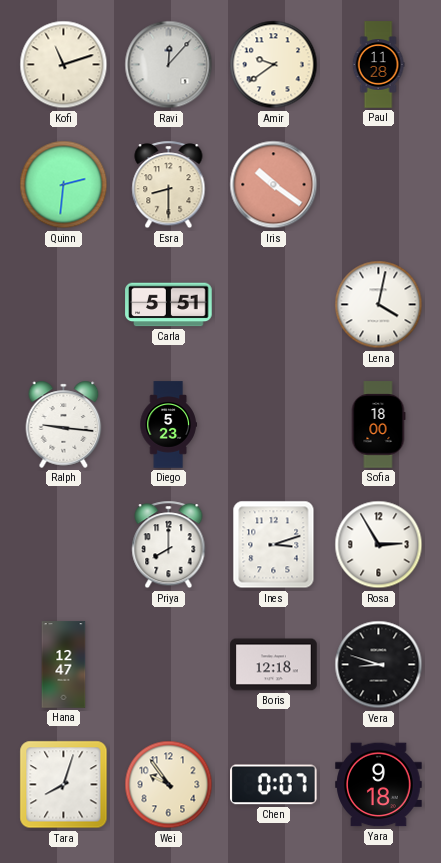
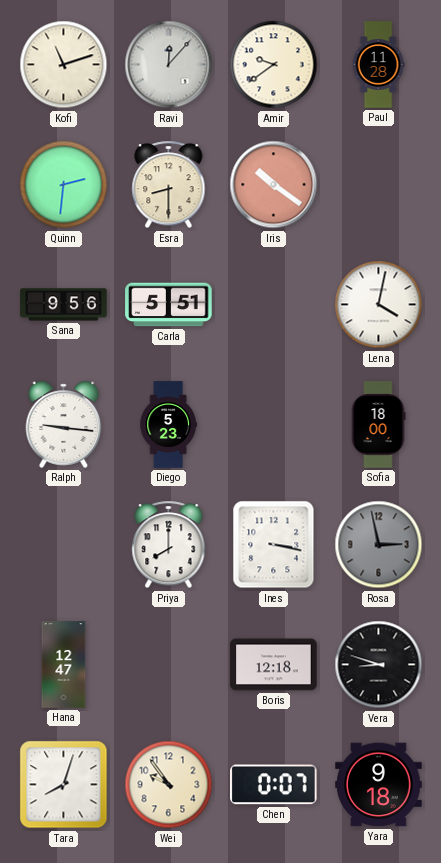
Sana: none -> 9:56 (64, 305)
Ines: 3:12 -> 3:17 (274, 545)
Rosa: 2:55 -> 2:58 (379, 545)
Rosa dial: white -> grey (379, 545)
